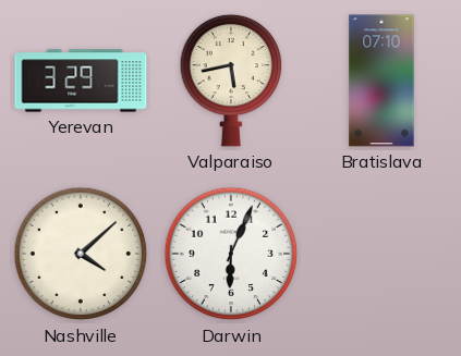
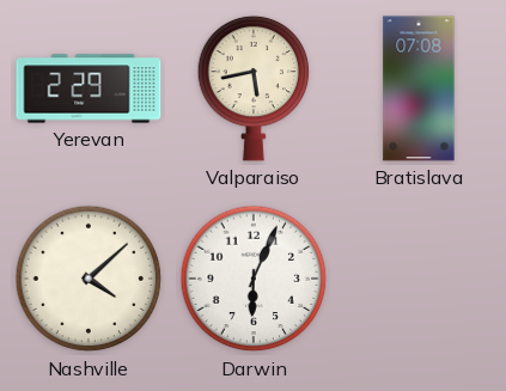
Yerevan: 3:29 -> 2:29 (89, 88)
Bratislava: 07:10 -> 07:08 (419, 88)
